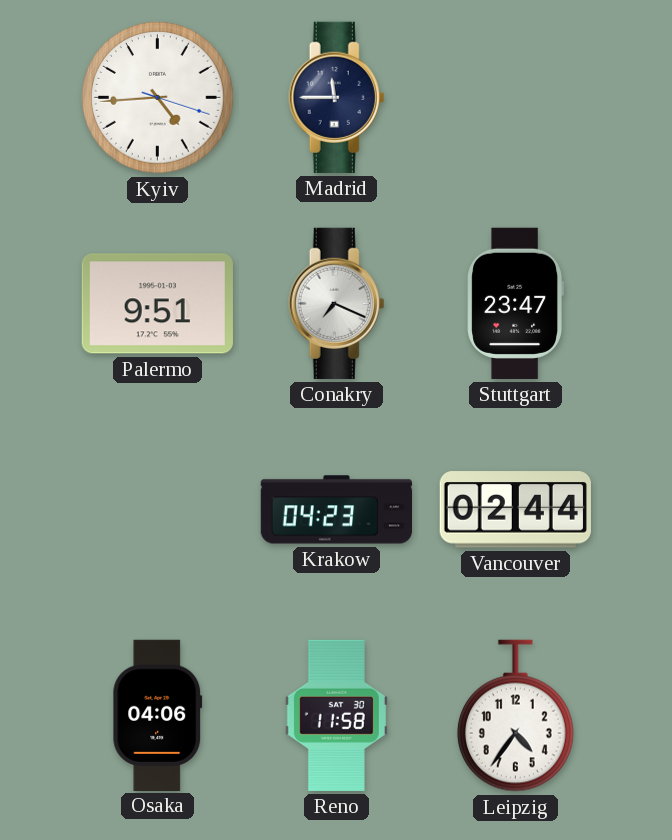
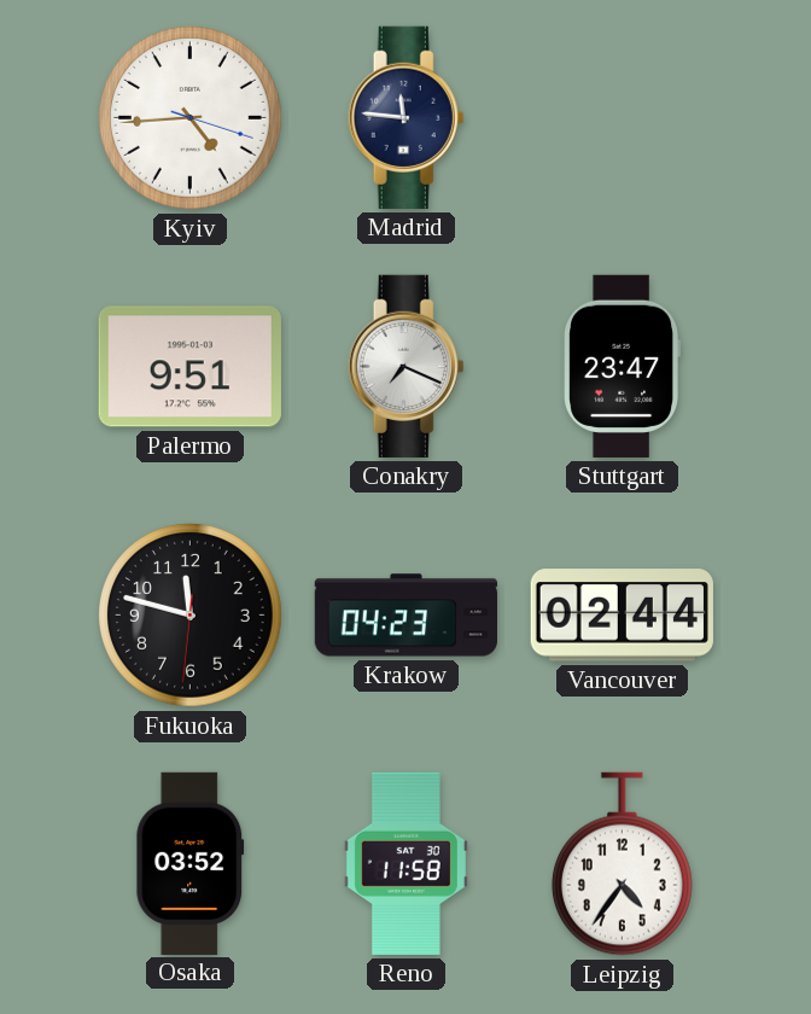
Madrid: 11:45 -> 11:46 (407, 117)
Fukuoka: none -> 11:47 (191, 616)
Osaka: 04:06 -> 03:52 (191, 863)
